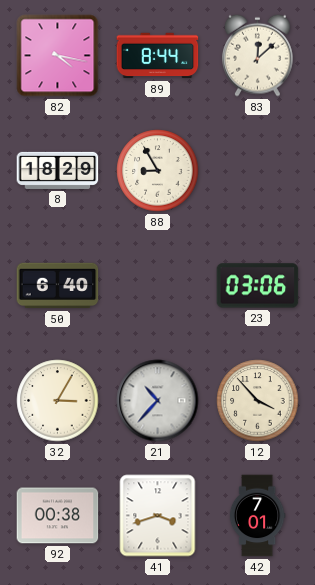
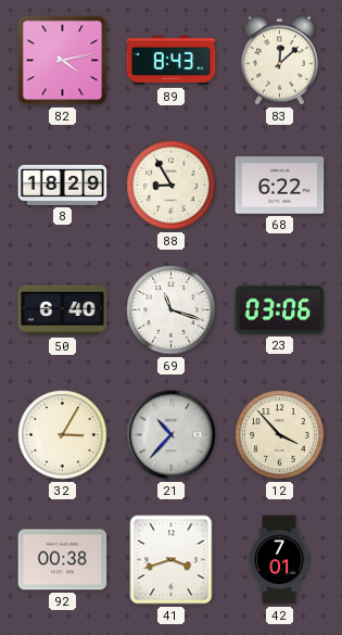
82: 4:17 -> 4:13 (63, 61)
89: 8:44 -> 8:43 (172, 61)
68: none -> 6:22 (280, 186)
69: none -> 11:18 (172, 310)
